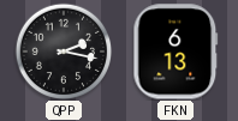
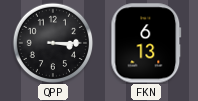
QPP: 2:17 -> 3:15 (53, 43)
